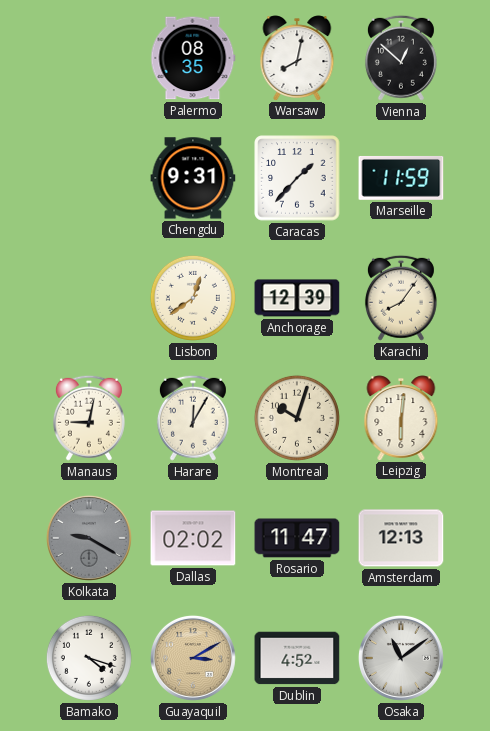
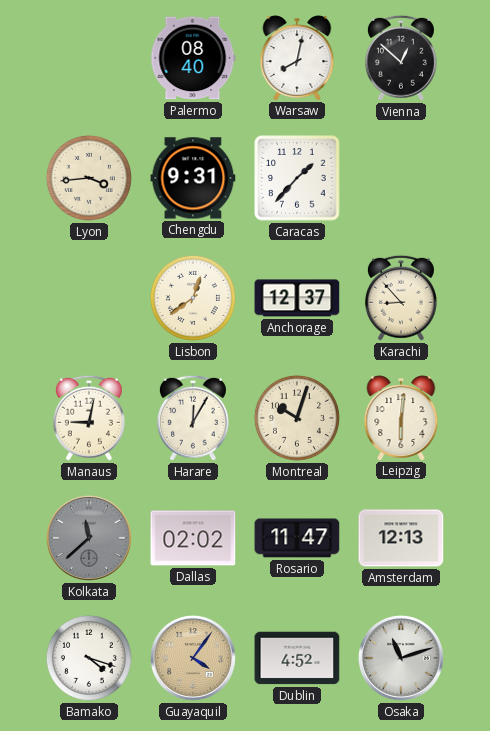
Palermo: 08:35 -> 08:40 (193, 58)
Lyon: none -> 3:44 (89, 178)
Marseille: 11:59 -> none (401, 178)
Anchorage: 12:39 -> 12:37 (297, 298)
Karachi: 8:06 -> 8:53 (401, 298)
Kolkata: 9:20 -> 11:38 (89, 538)
Guayaquil: 3:10 -> 4:06 (193, 658)
Osaka: 11:09 -> 11:12 (401, 658)
